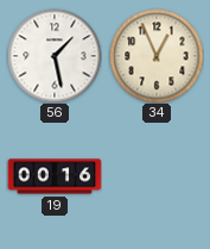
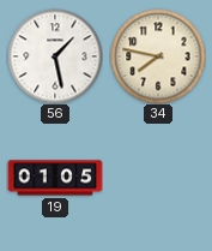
34: 12:56 -> 7:47 (158, 56)
19: 00:16 -> 01:05 (55, 178)
